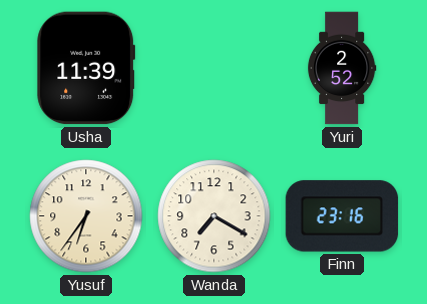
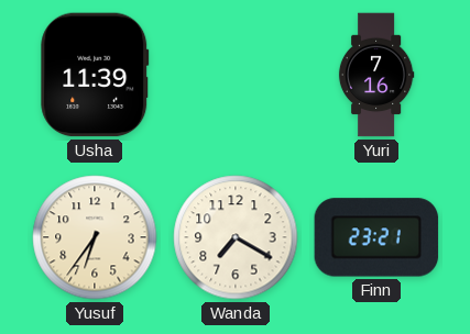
Yuri: 2:52 -> 7:16 (376, 75)
Finn: 23:16 -> 23:21 (376, 237)
